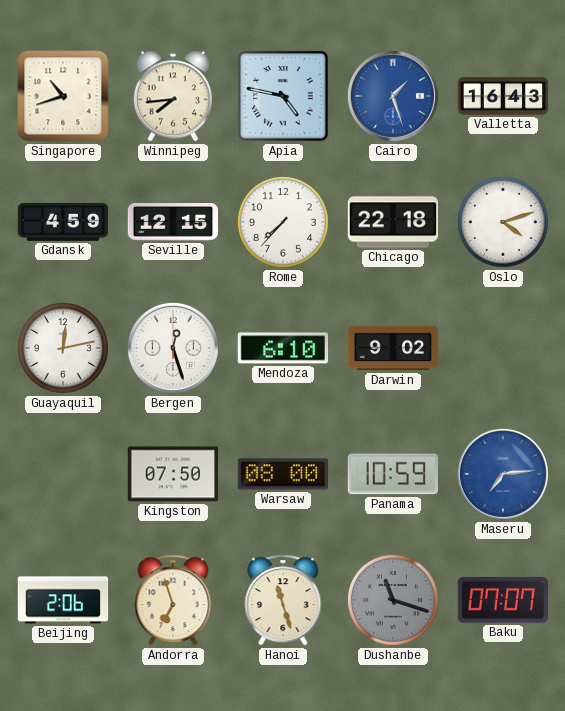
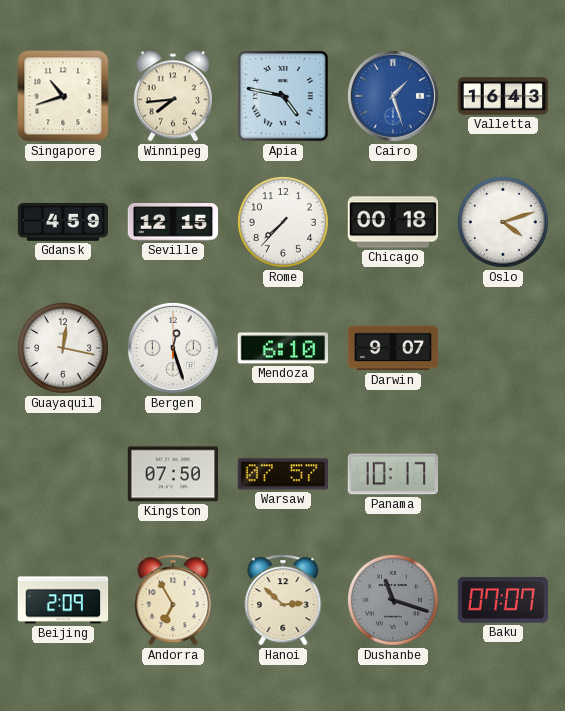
Chicago: 22:18 -> 00:18 (393, 222)
Guayaquil: 12:13 -> 12:17 (63, 348)
Darwin: 9:02 -> 9:07 (393, 348)
Warsaw: 08:00 -> 07:57 (283, 474)
Panama: 10:59 -> 10:17 (392, 474)
Maseru: 7:14 -> none (503, 474)
Beijing: 2:06 -> 2:09 (63, 600)
Andorra: 6:57 -> 6:55 (173, 600)
Hanoi: 11:27 -> 2:52 (283, 600)
